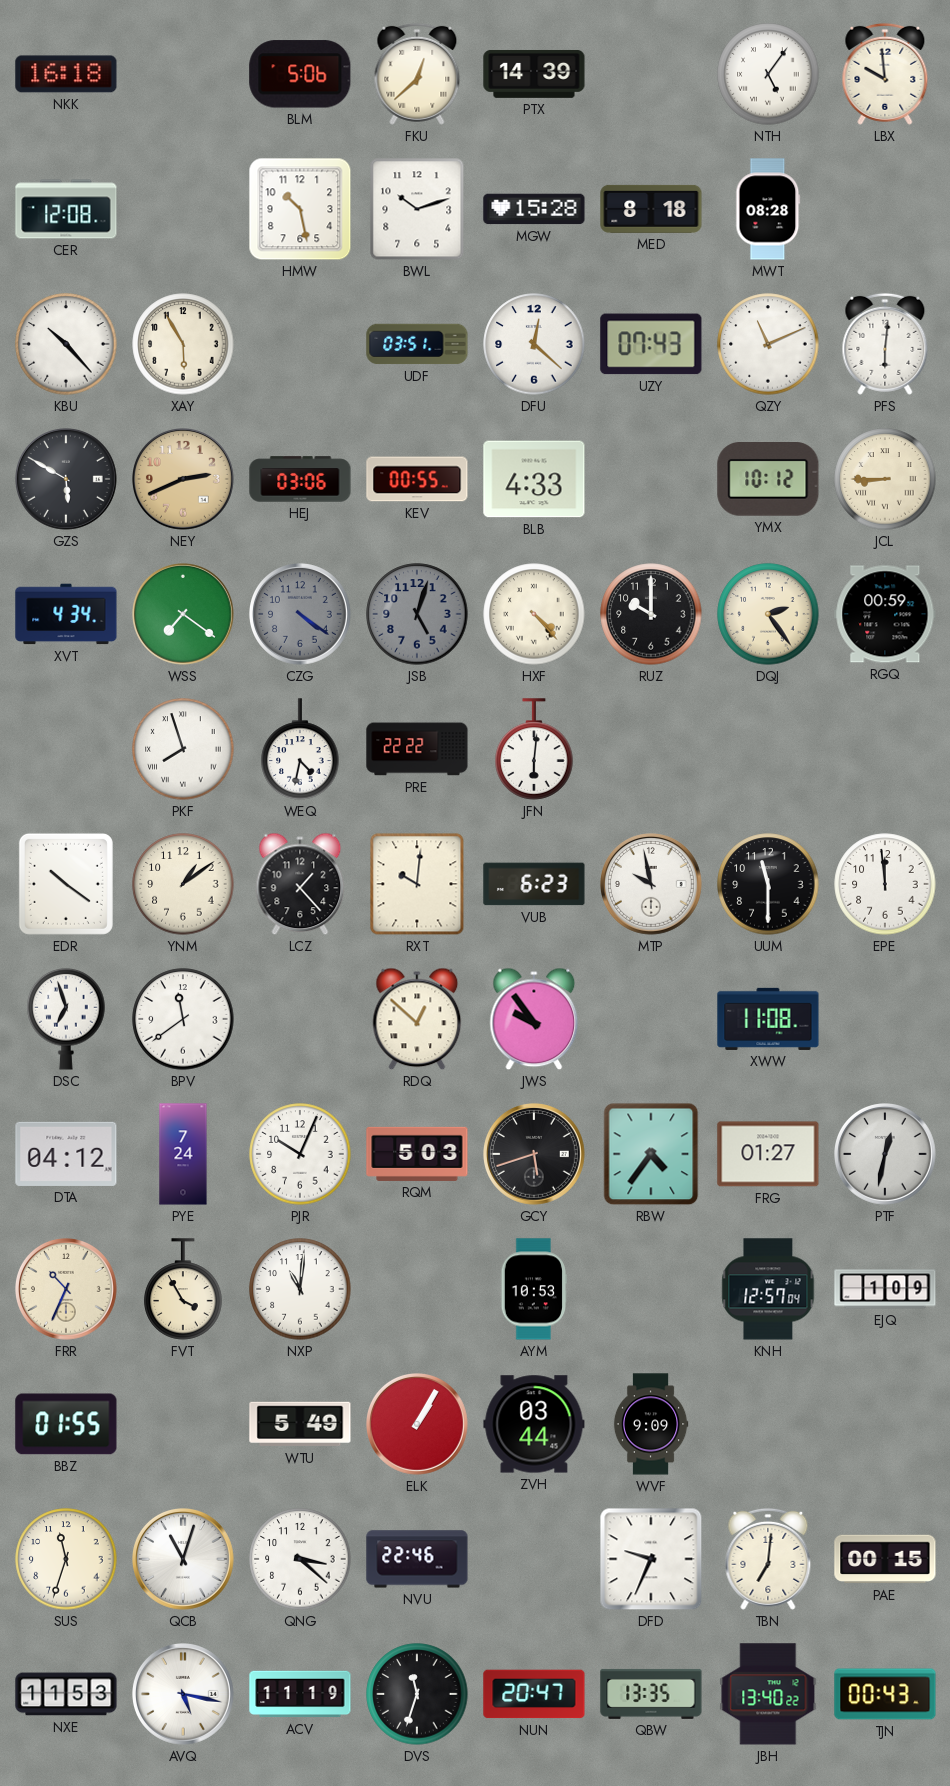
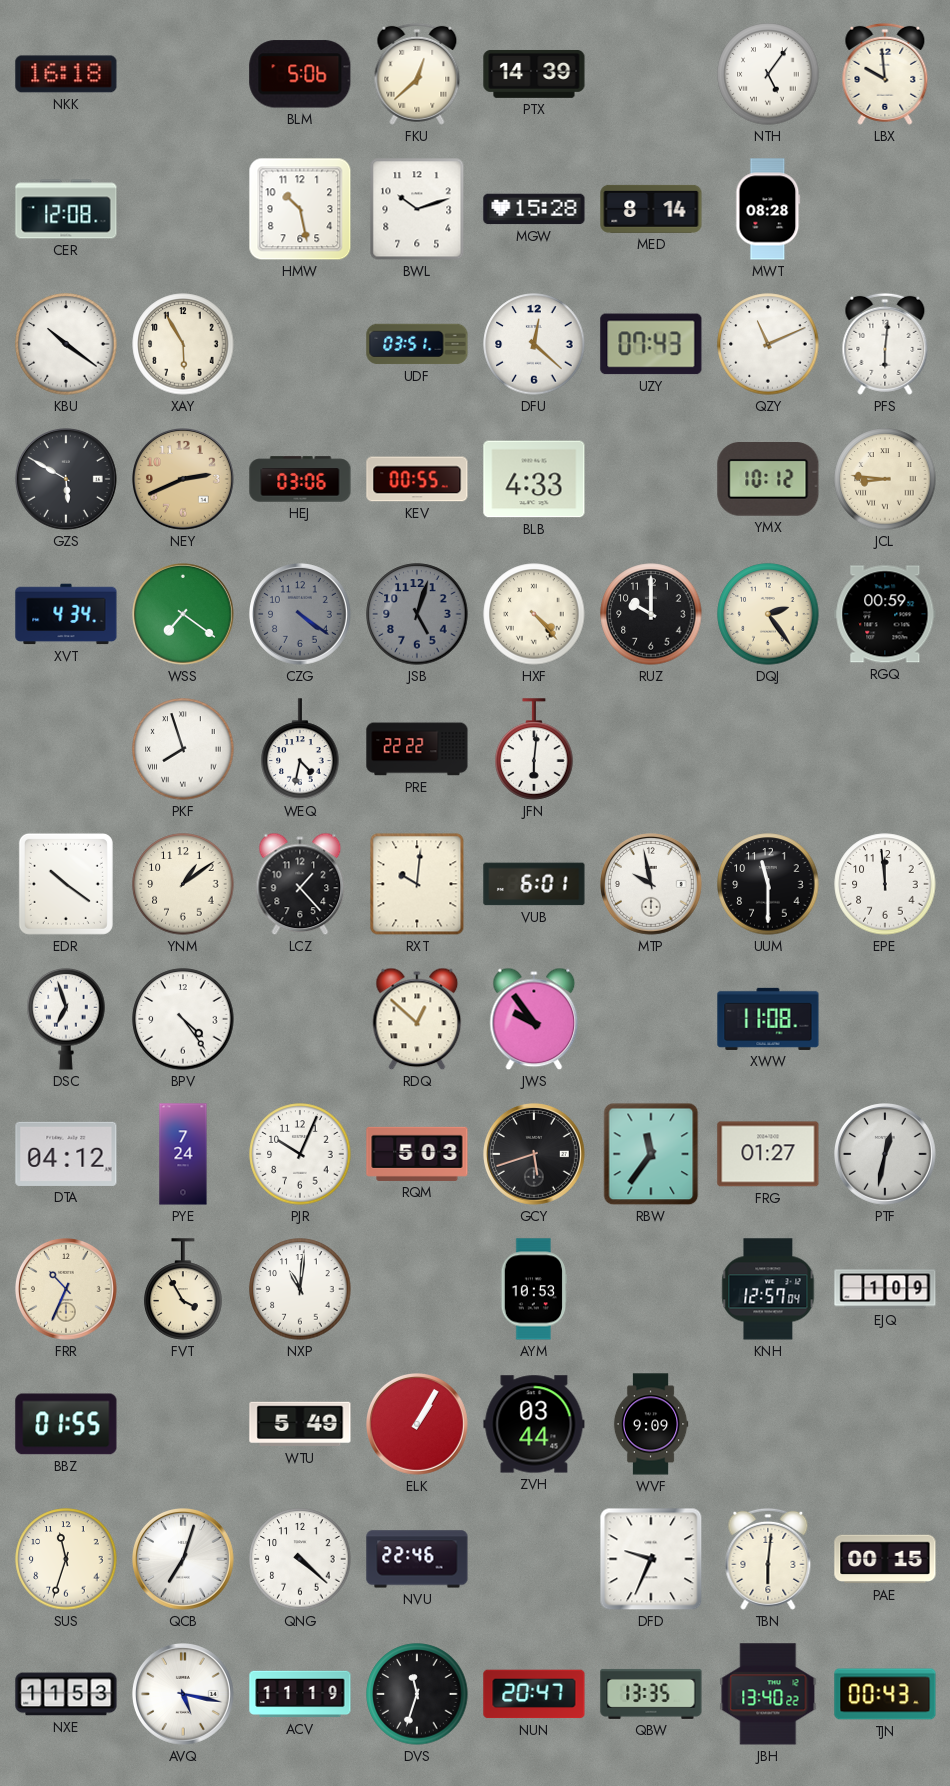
MED: 8:18 -> 8:14 (651, 209)
KBU: 10:23 -> 10:21 (66, 344)
JCL: 8:45 -> 8:46 (885, 479)
VUB: 6:23 -> 6:01 (534, 884)
BPV: 11:39 -> 4:24 (183, 1019)
RBW: 4:36 -> 11:36 (651, 1154)
QCB: 11:03 -> 7:03 (184, 1560)
QNG: 3:22 -> 4:22 (300, 1559)
TBN: 7:01 -> 6:01 (768, 1559)
